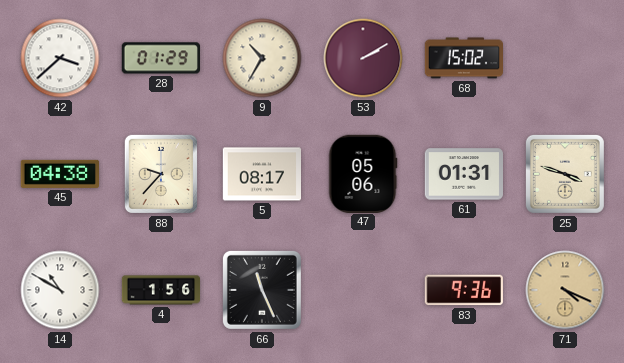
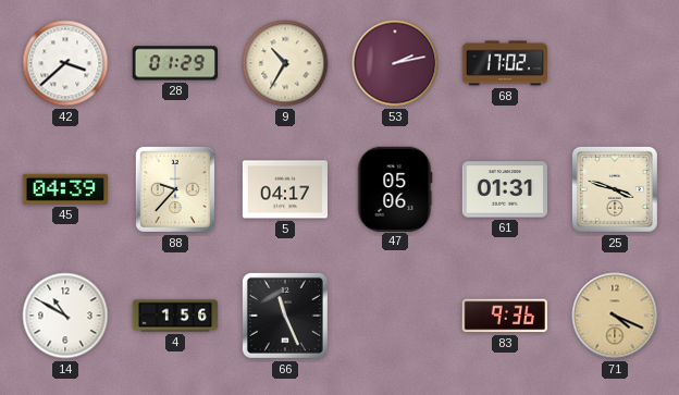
53: 2:10 -> 2:13 (395, 63)
68: 15:02 -> 17:02 (504, 63)
45: 04:38 -> 04:39 (64, 189)
5: 08:17 -> 04:17 (284, 189)
